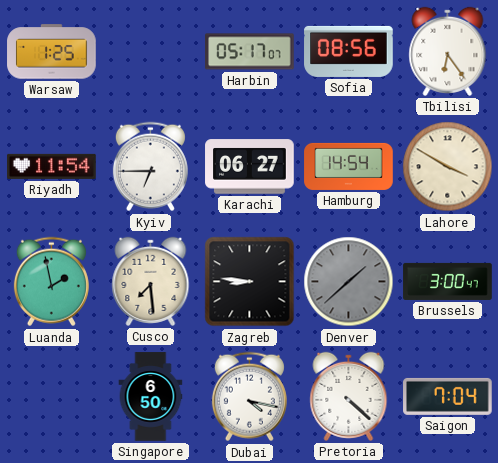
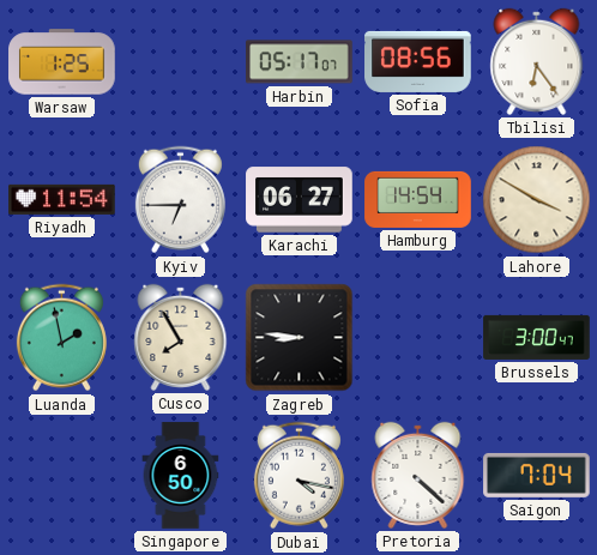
Cusco: 7:29 -> 7:55 (181, 337)
Denver: 1:38 -> none (349, 282)
